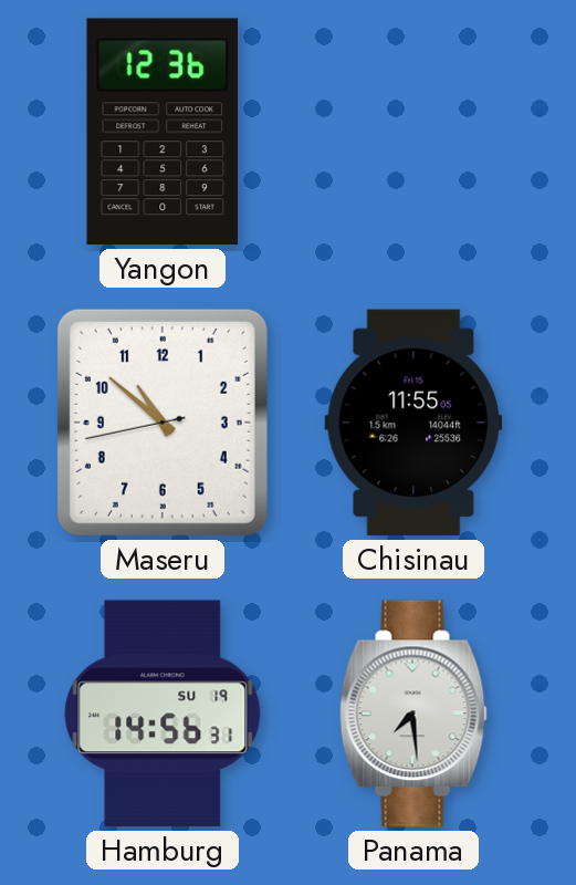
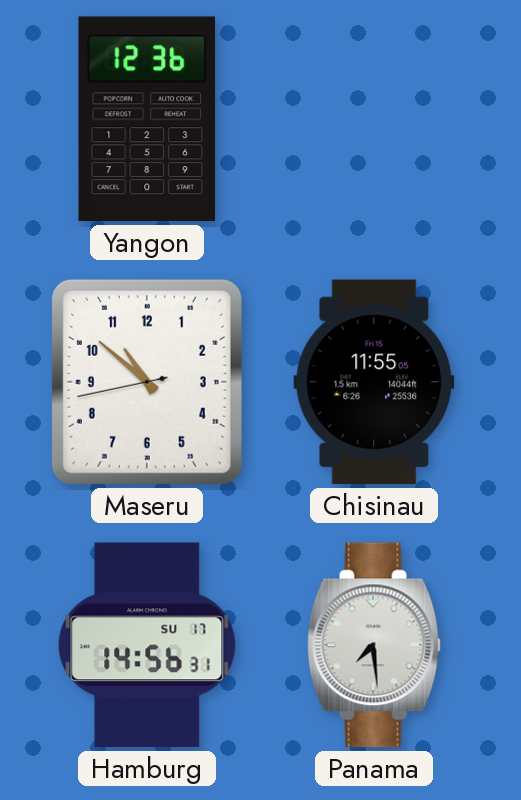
Hamburg date: SU 19 -> SU 17 (147, 645)
